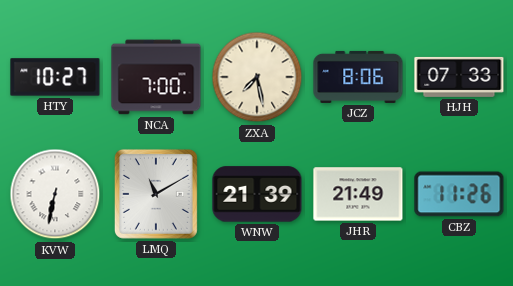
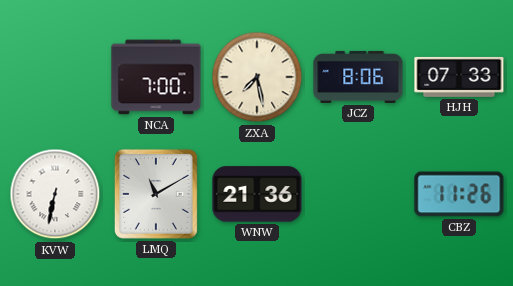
HTY: 10:27 -> none (55, 77)
WNW: 21:39 -> 21:36 (257, 194)
JHR: 21:49 -> none (358, 194)
